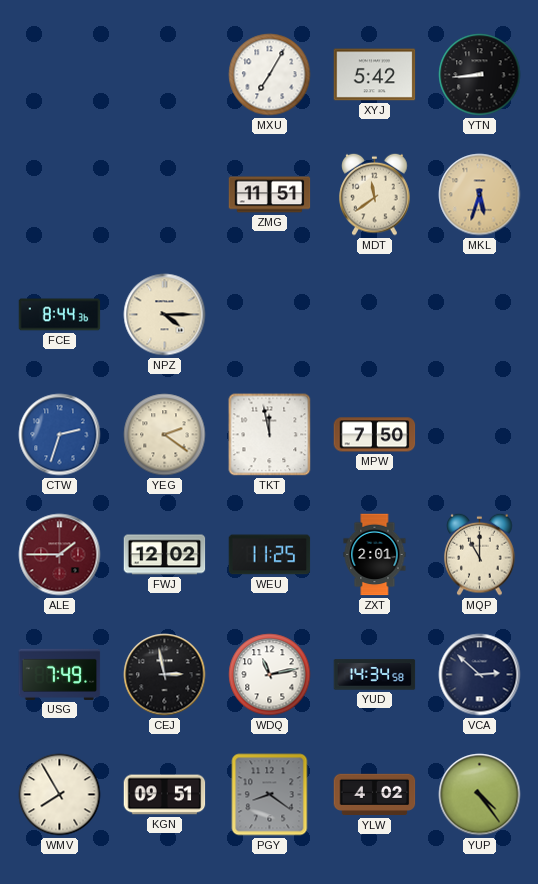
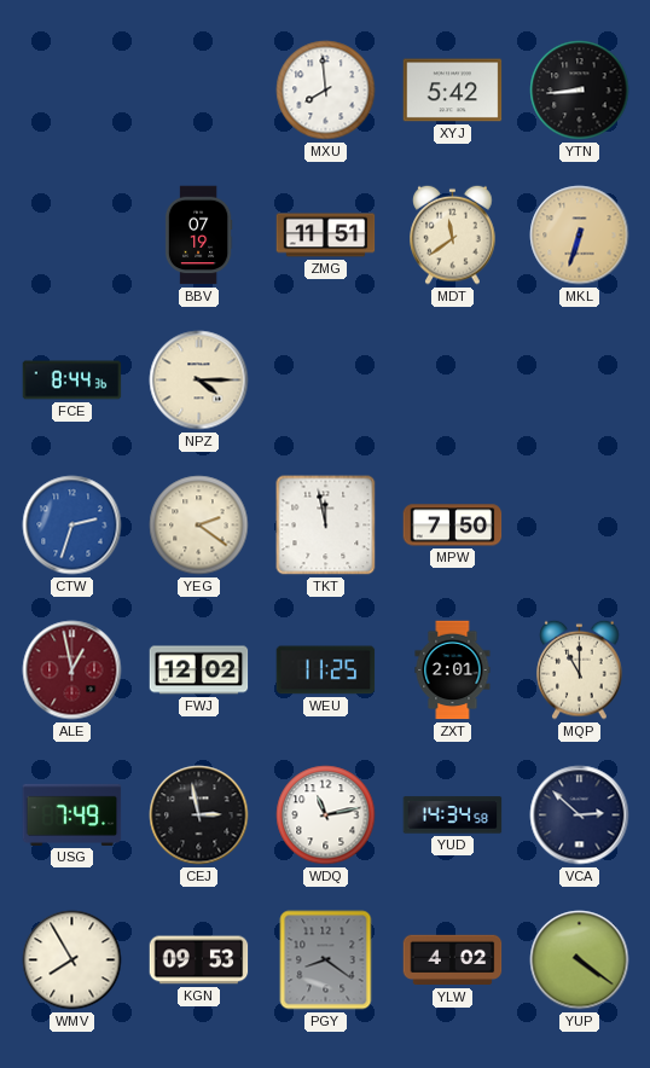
MXU: 7:05 -> 7:59 (326, 91)
BBV: none -> 07:19 (198, 236)
MKL: 5:33 -> 6:33 (580, 236)
ALE: 1:45 -> 12:58 (72, 671)
KGN: 09:51 -> 09:53 (199, 960)
YUP: 4:24 -> 4:21 (580, 960)
